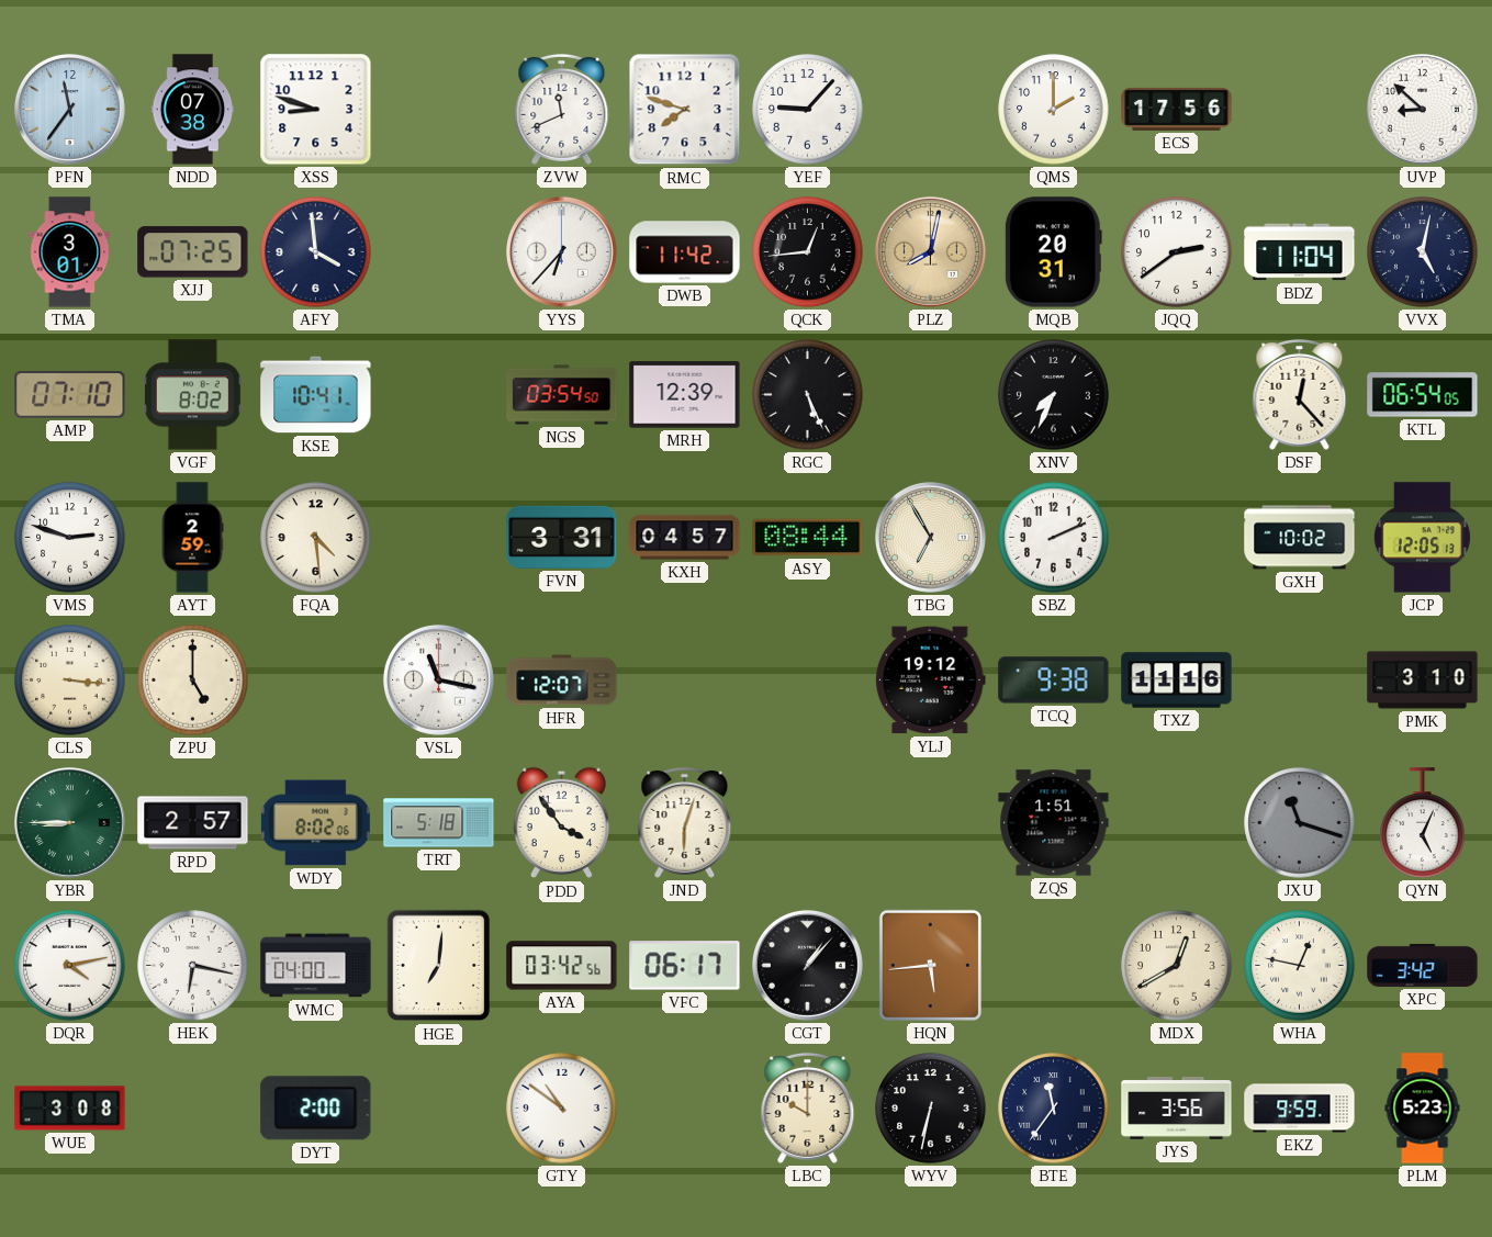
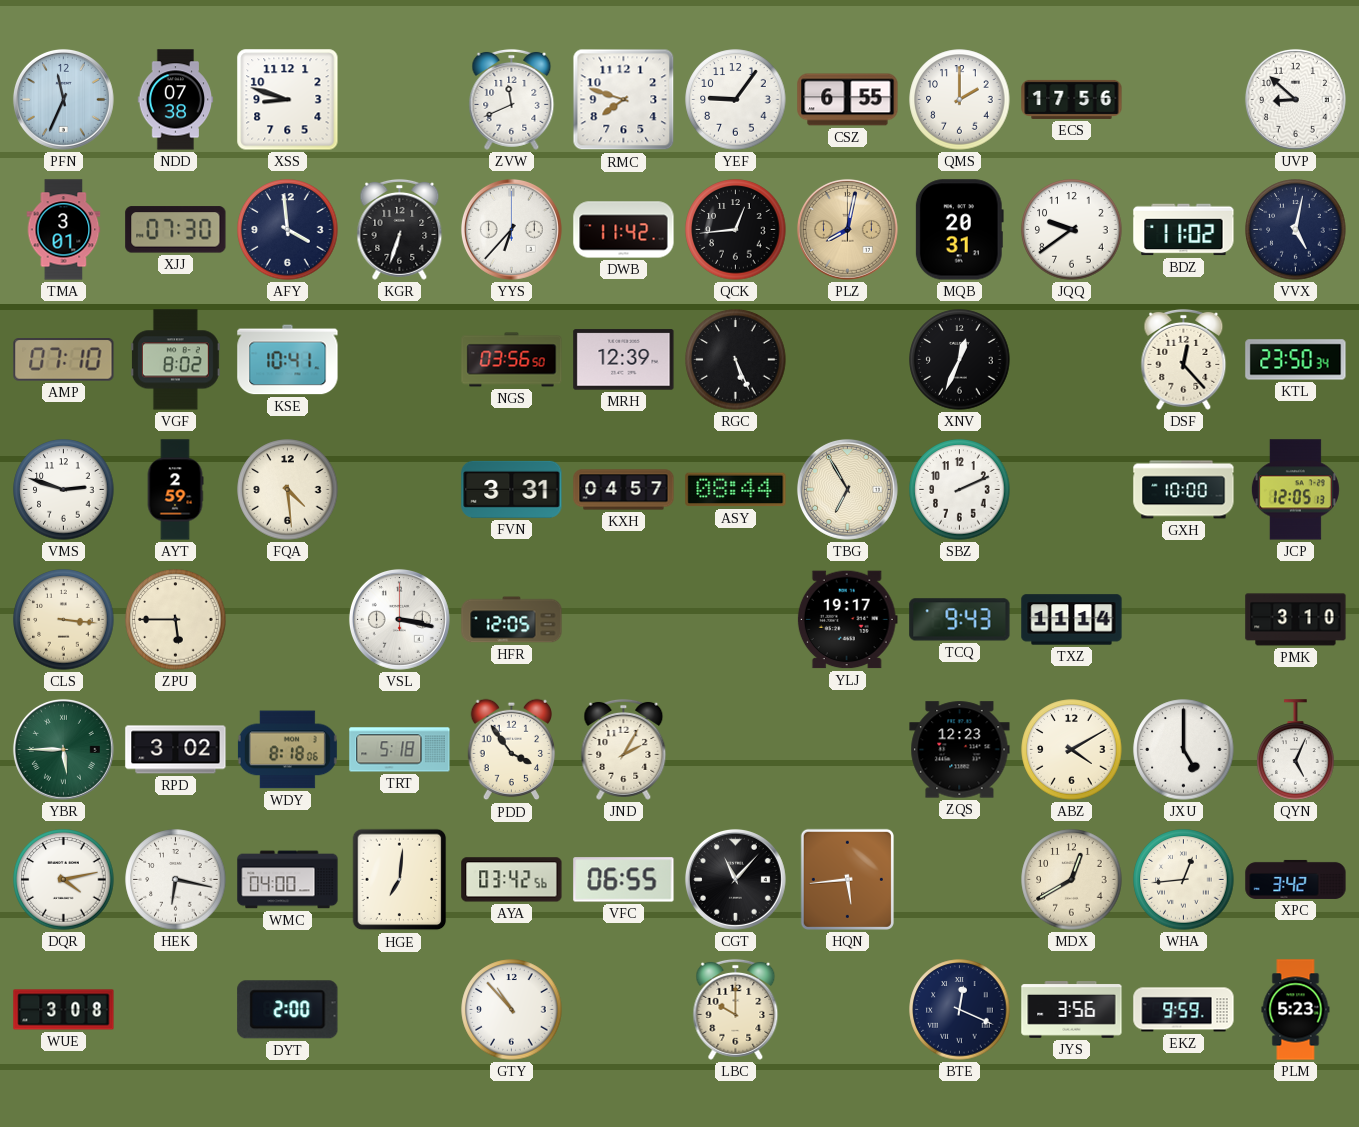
PFN: 11:36 -> 11:34 (63, 99)
YEF: 9:07 -> 9:06 (736, 100)
CSZ: none -> 6:55 (848, 100)
XJJ: 07:25 -> 07:30 (176, 230)
KGR: none -> 6:33 (400, 229)
JQQ: 2:39 -> 9:39 (1072, 230)
BDZ: 11:04 -> 11:02 (1184, 230)
NGS: 03:54 -> 03:56 (512, 360)
XNV: 7:34 -> 12:34 (960, 360)
KTL: 06:54 -> 23:50 (1296, 360)
GXH: 10:02 -> 10:00 (1184, 490)
ZPU: 5:00 -> 5:45 (176, 620)
VSL: 11:17 -> 3:17 (399, 619)
HFR: 12:07 -> 12:05 (512, 620)
YLJ: 19:12 -> 19:17 (847, 620)
TCQ: 9:38 -> 9:43 (960, 620)
TXZ: 11:16 -> 11:14 (1072, 620)
YBR: 8:45 -> 5:45 (63, 749)
RPD: 2:57 -> 3:02 (176, 750)
WDY: 8:02 -> 8:18 (287, 750)
JND: 6:03 -> 2:05 (624, 749)
ZQS: 1:51 -> 12:23 (960, 750)
ABZ: none -> 4:10 (1072, 750)
JXU: 11:18 -> 5:00 (1184, 750)
JXU dial: grey -> white (1184, 750)
VFC: 06:17 -> 06:55 (624, 880)
CGT: 1:07 -> 11:07 (735, 879)
WHA: 12:47 -> 12:44 (1184, 880)
GTY: 10:51 -> 10:53 (512, 1010)
WYV: 6:32 -> none (931, 1109)
BTE: 11:36 -> 12:19 (960, 1010)
